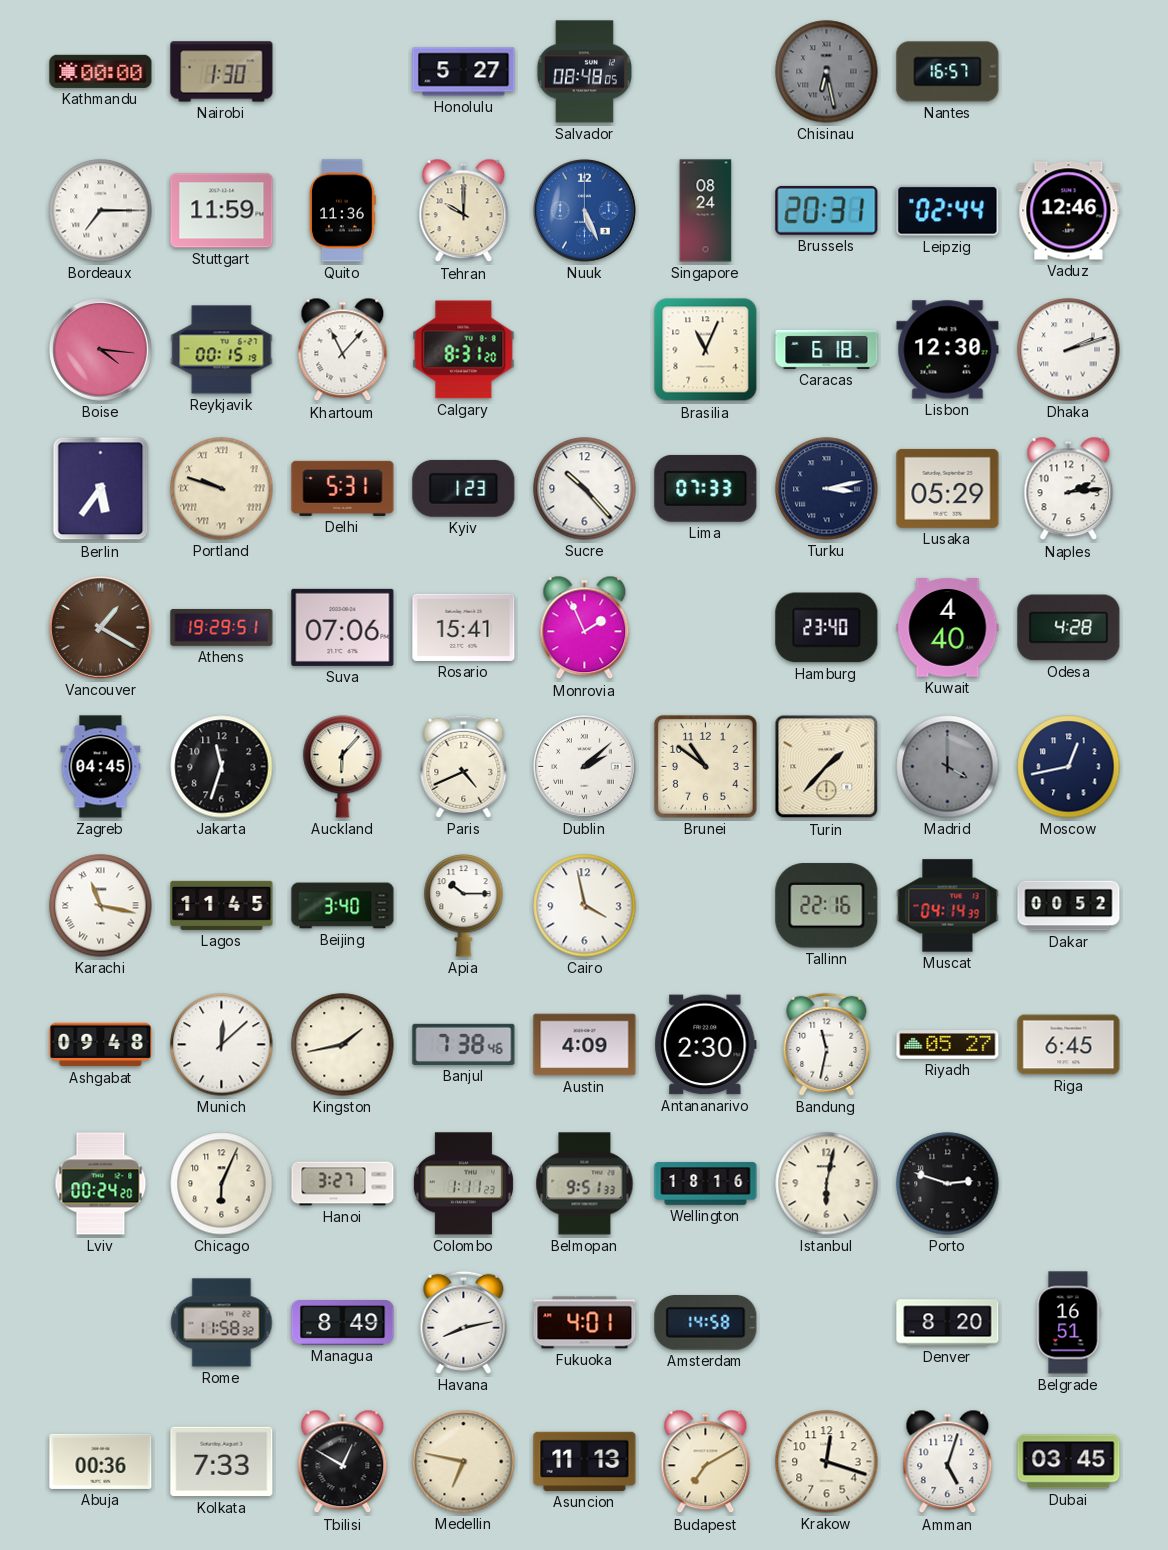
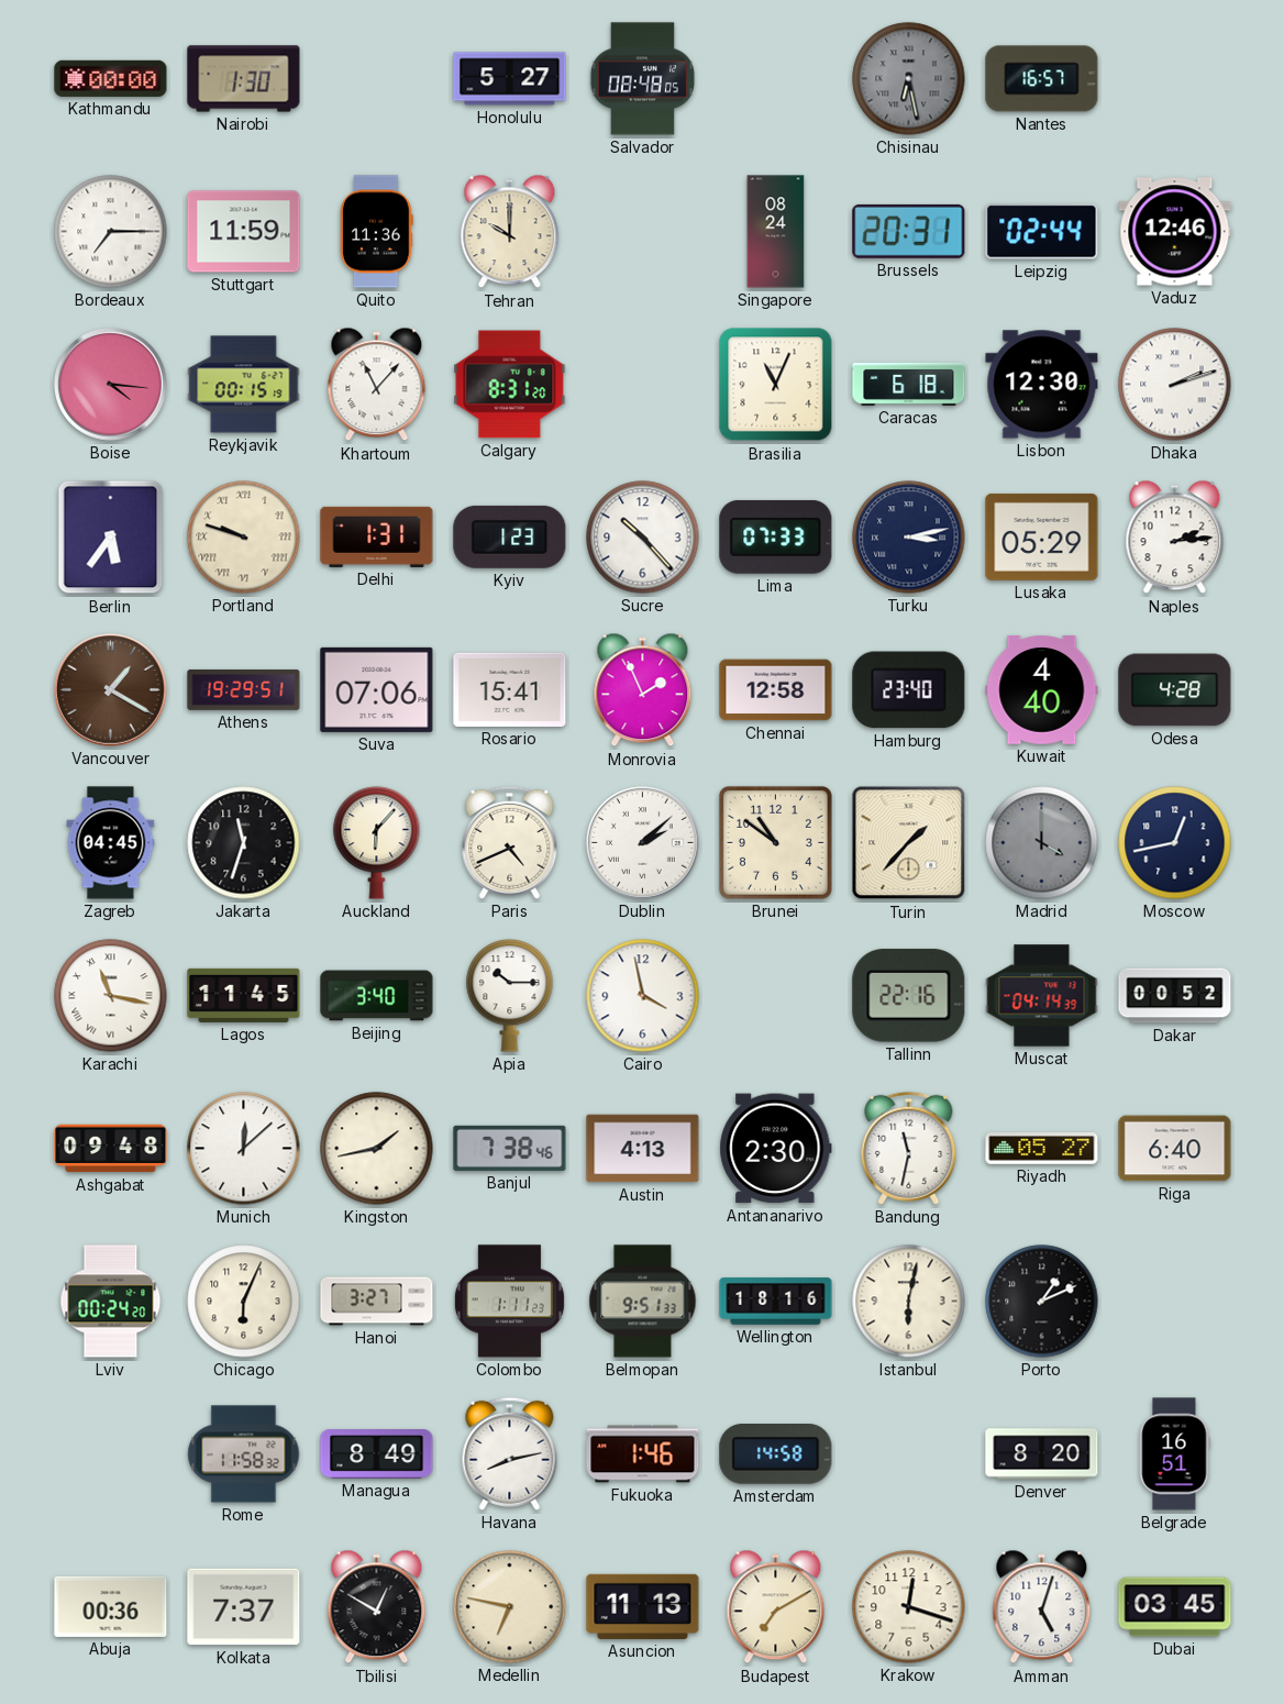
Nuuk: 5:26 -> none (585, 211)
Delhi: 5:31 -> 1:31 (377, 536)
Chennai: none -> 12:58 (776, 690)
Austin: 4:09 -> 4:13 (643, 1149)
Riga: 6:45 -> 6:40 (1175, 1149)
Porto: 2:48 -> 1:11 (1042, 1302)
Fukuoka: 4:01 -> 1:46 (643, 1454)
Kolkata: 7:33 -> 7:37 (244, 1607)
